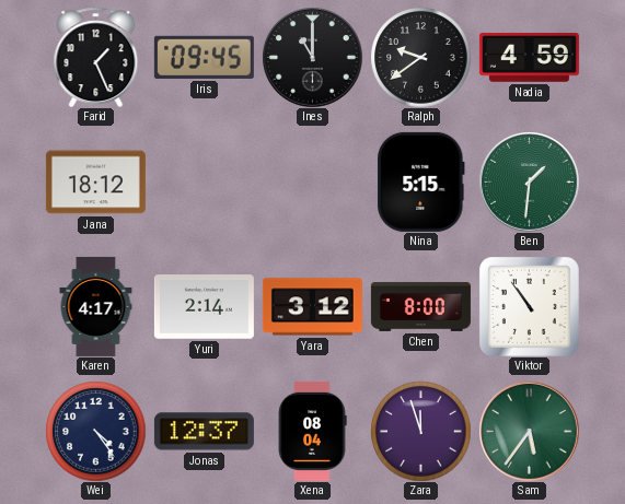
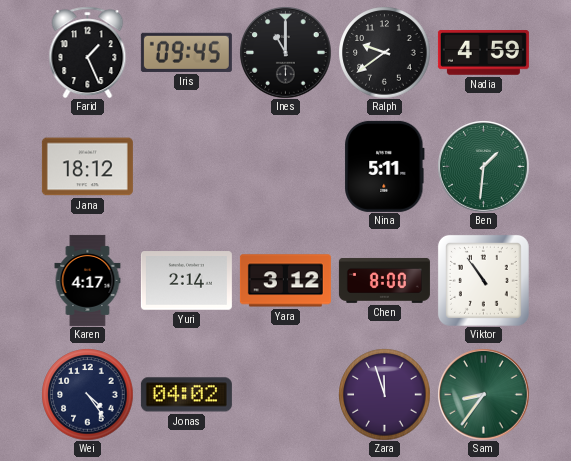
Nina: 5:15 -> 5:11 (385, 166)
Jonas: 12:37 -> 04:02 (186, 395)
Xena: 08:04 -> none (312, 431)
Sam: 5:36 -> 8:36 (483, 394)
